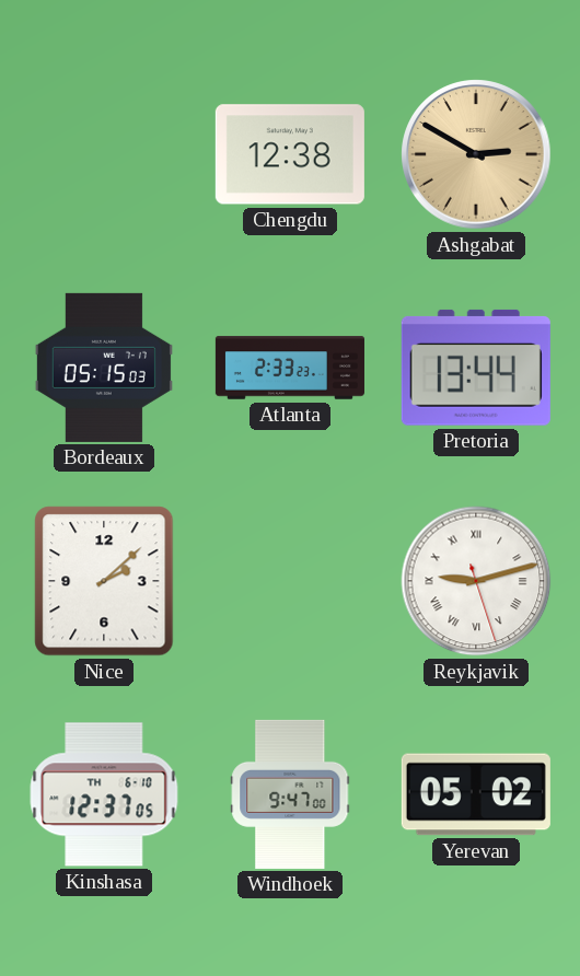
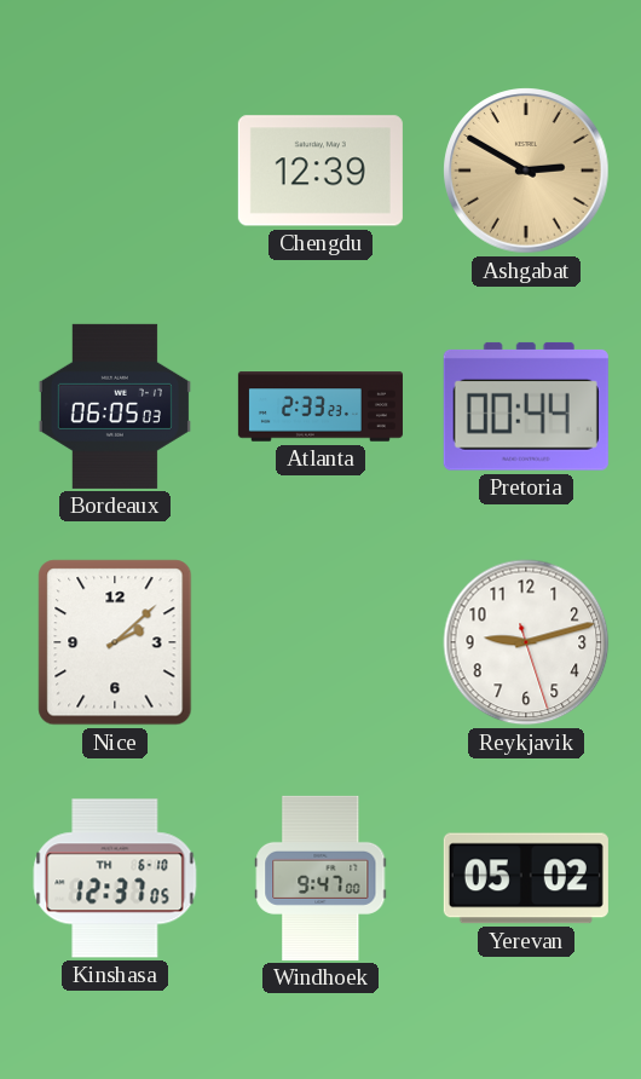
Chengdu: 12:38 -> 12:39 (320, 171)
Bordeaux: 05:15 -> 06:05 (115, 406)
Pretoria: 13:44 -> 00:44 (526, 406)
Reykjavik numerals: Roman -> Arabic (526, 642)
